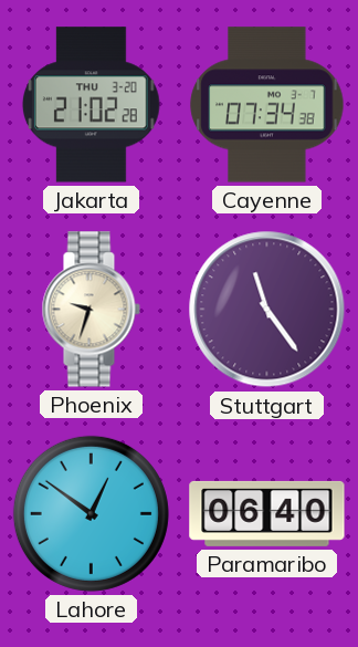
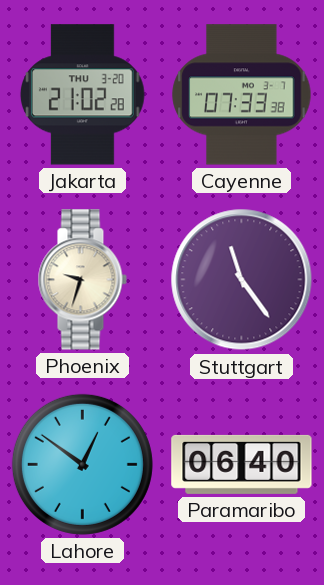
Cayenne: 07:34 -> 07:33 (242, 95)
